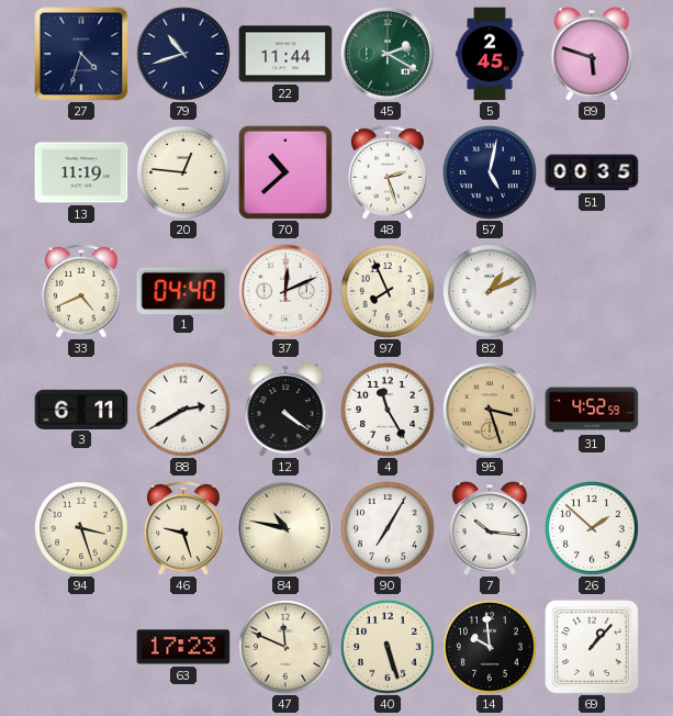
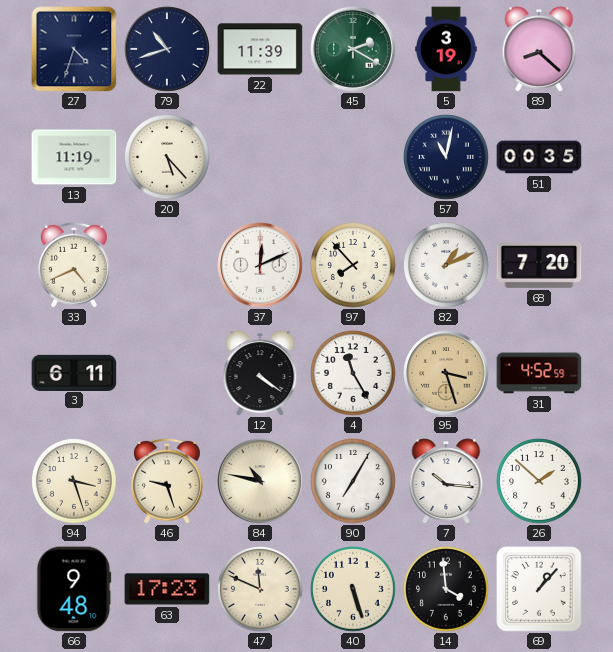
22: 11:44 -> 11:39 (260, 49)
5: 2:45 -> 3:19 (446, 49)
89: 5:48 -> 8:22 (539, 49)
20: 12:46 -> 5:23 (168, 158)
70: 10:38 -> none (285, 172)
48: 2:27 -> none (389, 172)
57: 5:02 -> 11:02 (447, 158)
1: 04:40 -> none (183, 290)
97: 7:56 -> 7:53 (354, 266)
68: none -> 7:20 (539, 265)
88: 2:40 -> none (184, 411)
66: none -> 9:48 (74, 589)
14: 9:59 -> 3:59 (447, 590)
